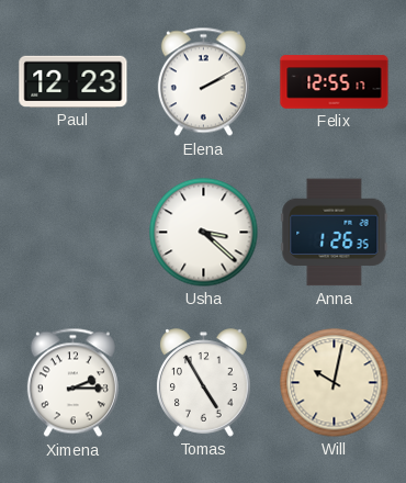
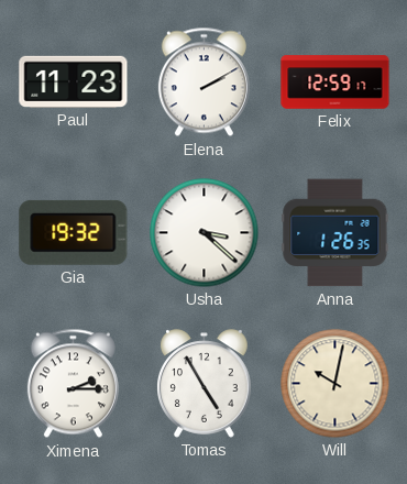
Paul: 12:23 -> 11:23 (74, 81)
Felix: 12:55 -> 12:59 (335, 82)
Gia: none -> 19:32 (74, 232)
